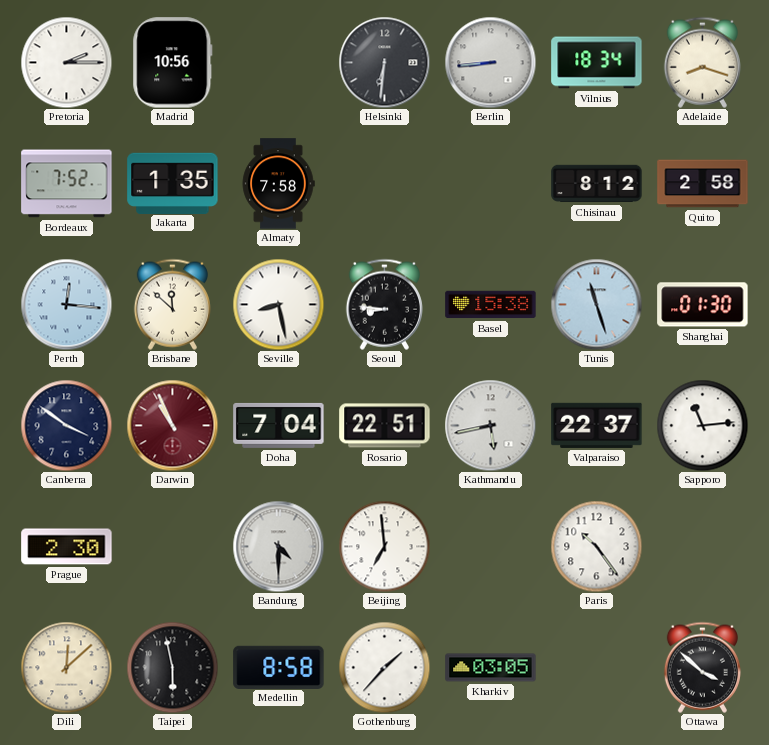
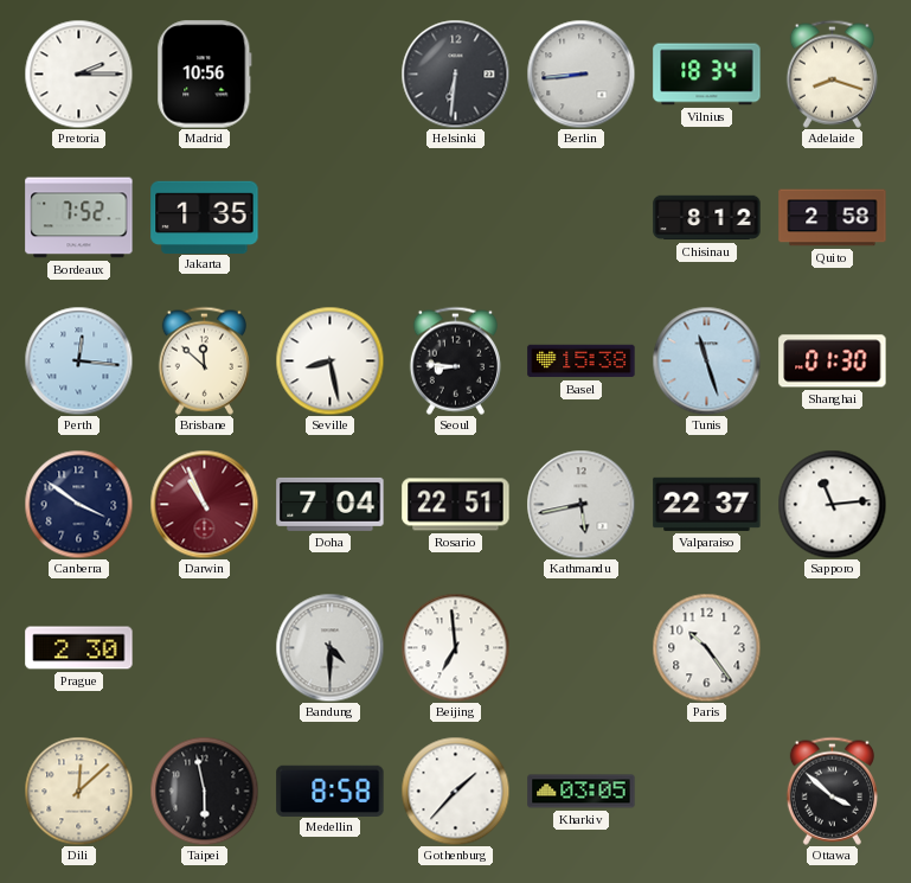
Almaty: 7:58 -> none (278, 184)
